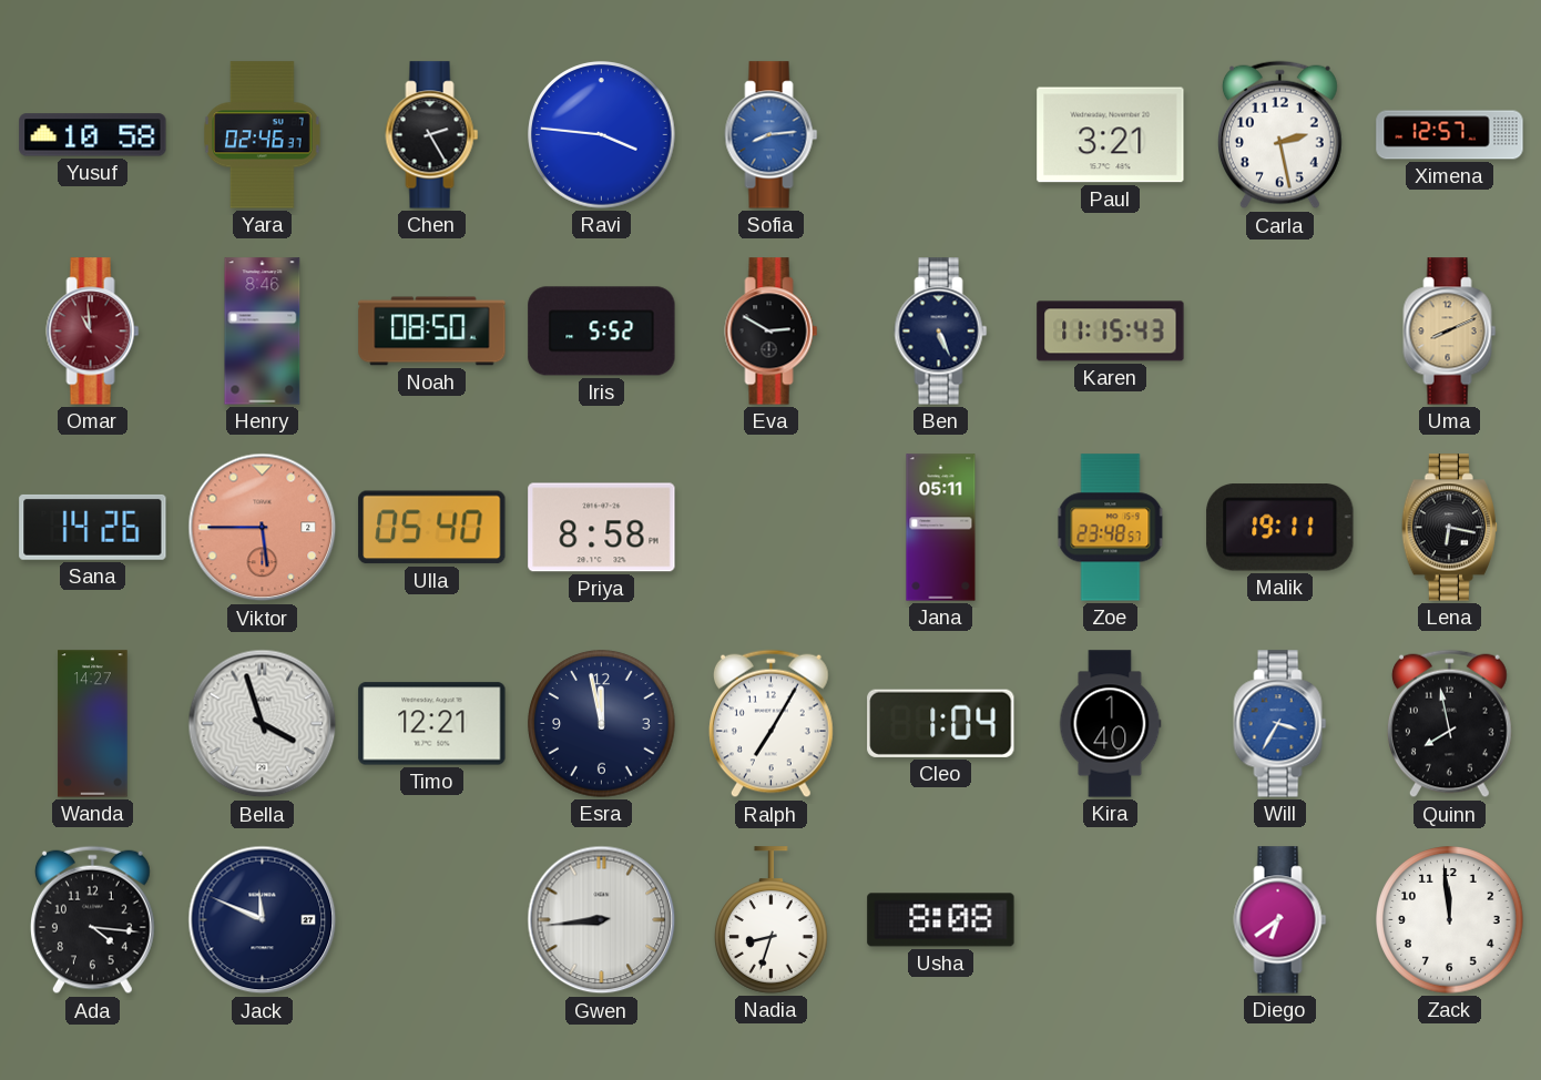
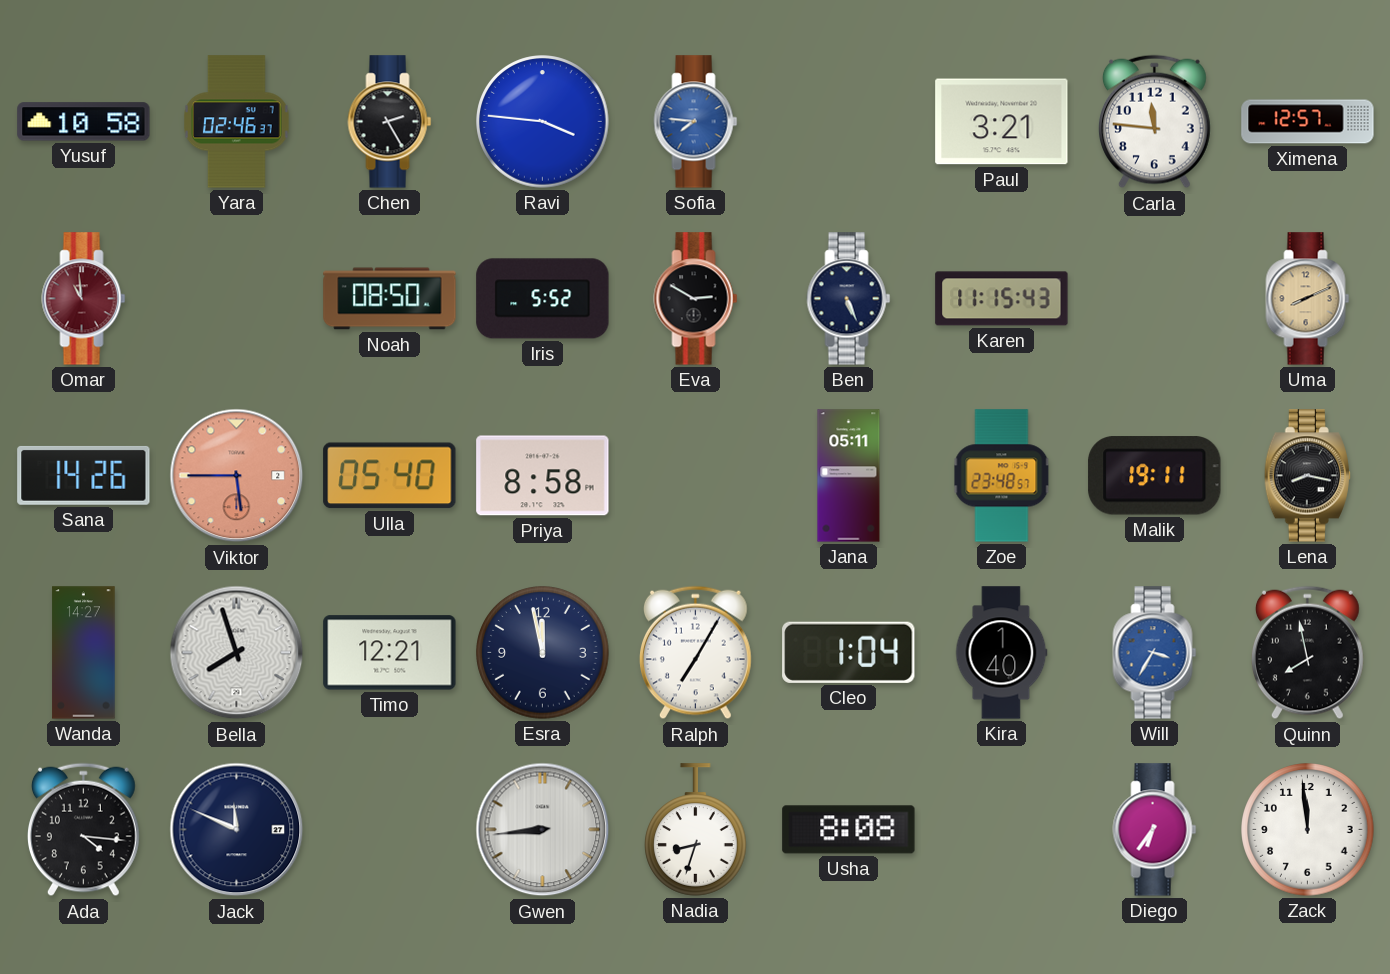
Sofia: 8:14 -> 7:46 (696, 122)
Carla: 2:28 -> 11:46 (1154, 122)
Henry: 8:46 -> none (263, 332)
Lena: 6:17 -> 8:17 (1307, 476)
Bella: 3:57 -> 7:57 (237, 653)
Diego: 6:39 -> 6:36 (1155, 830)
